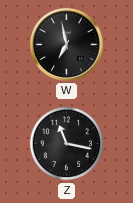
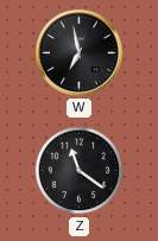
Z: 11:17 -> 11:21 (80, 171)
